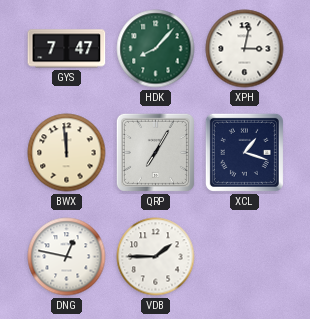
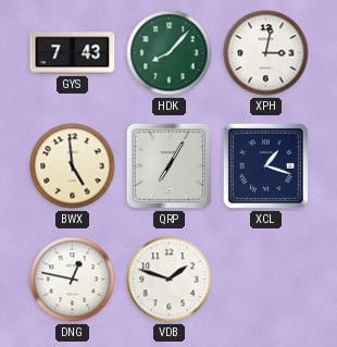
GYS: 7:47 -> 7:43 (73, 53)
BWX: 11:59 -> 4:59 (73, 166)
VDB: 1:45 -> 1:48 (170, 280)
